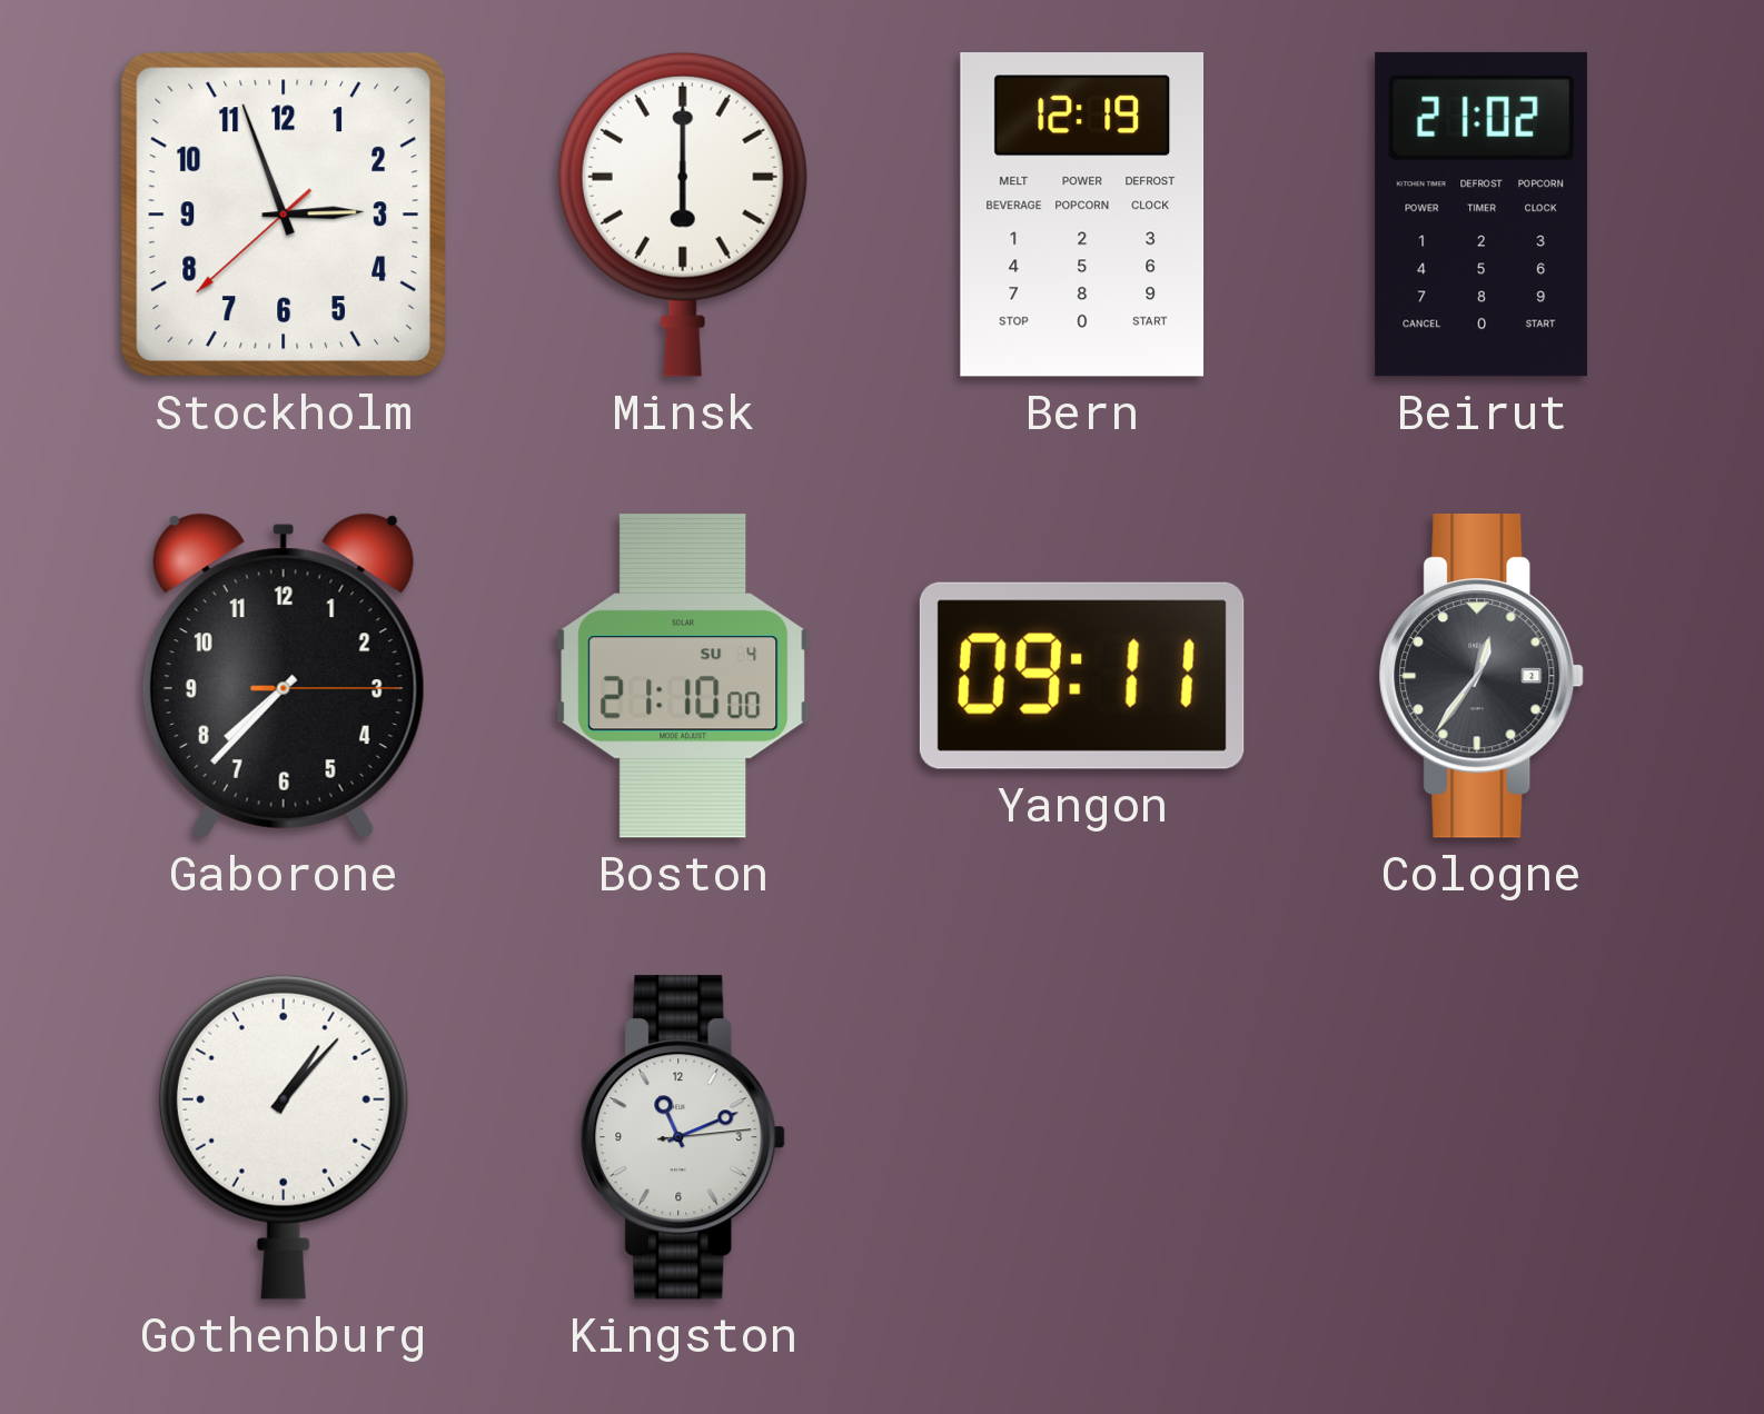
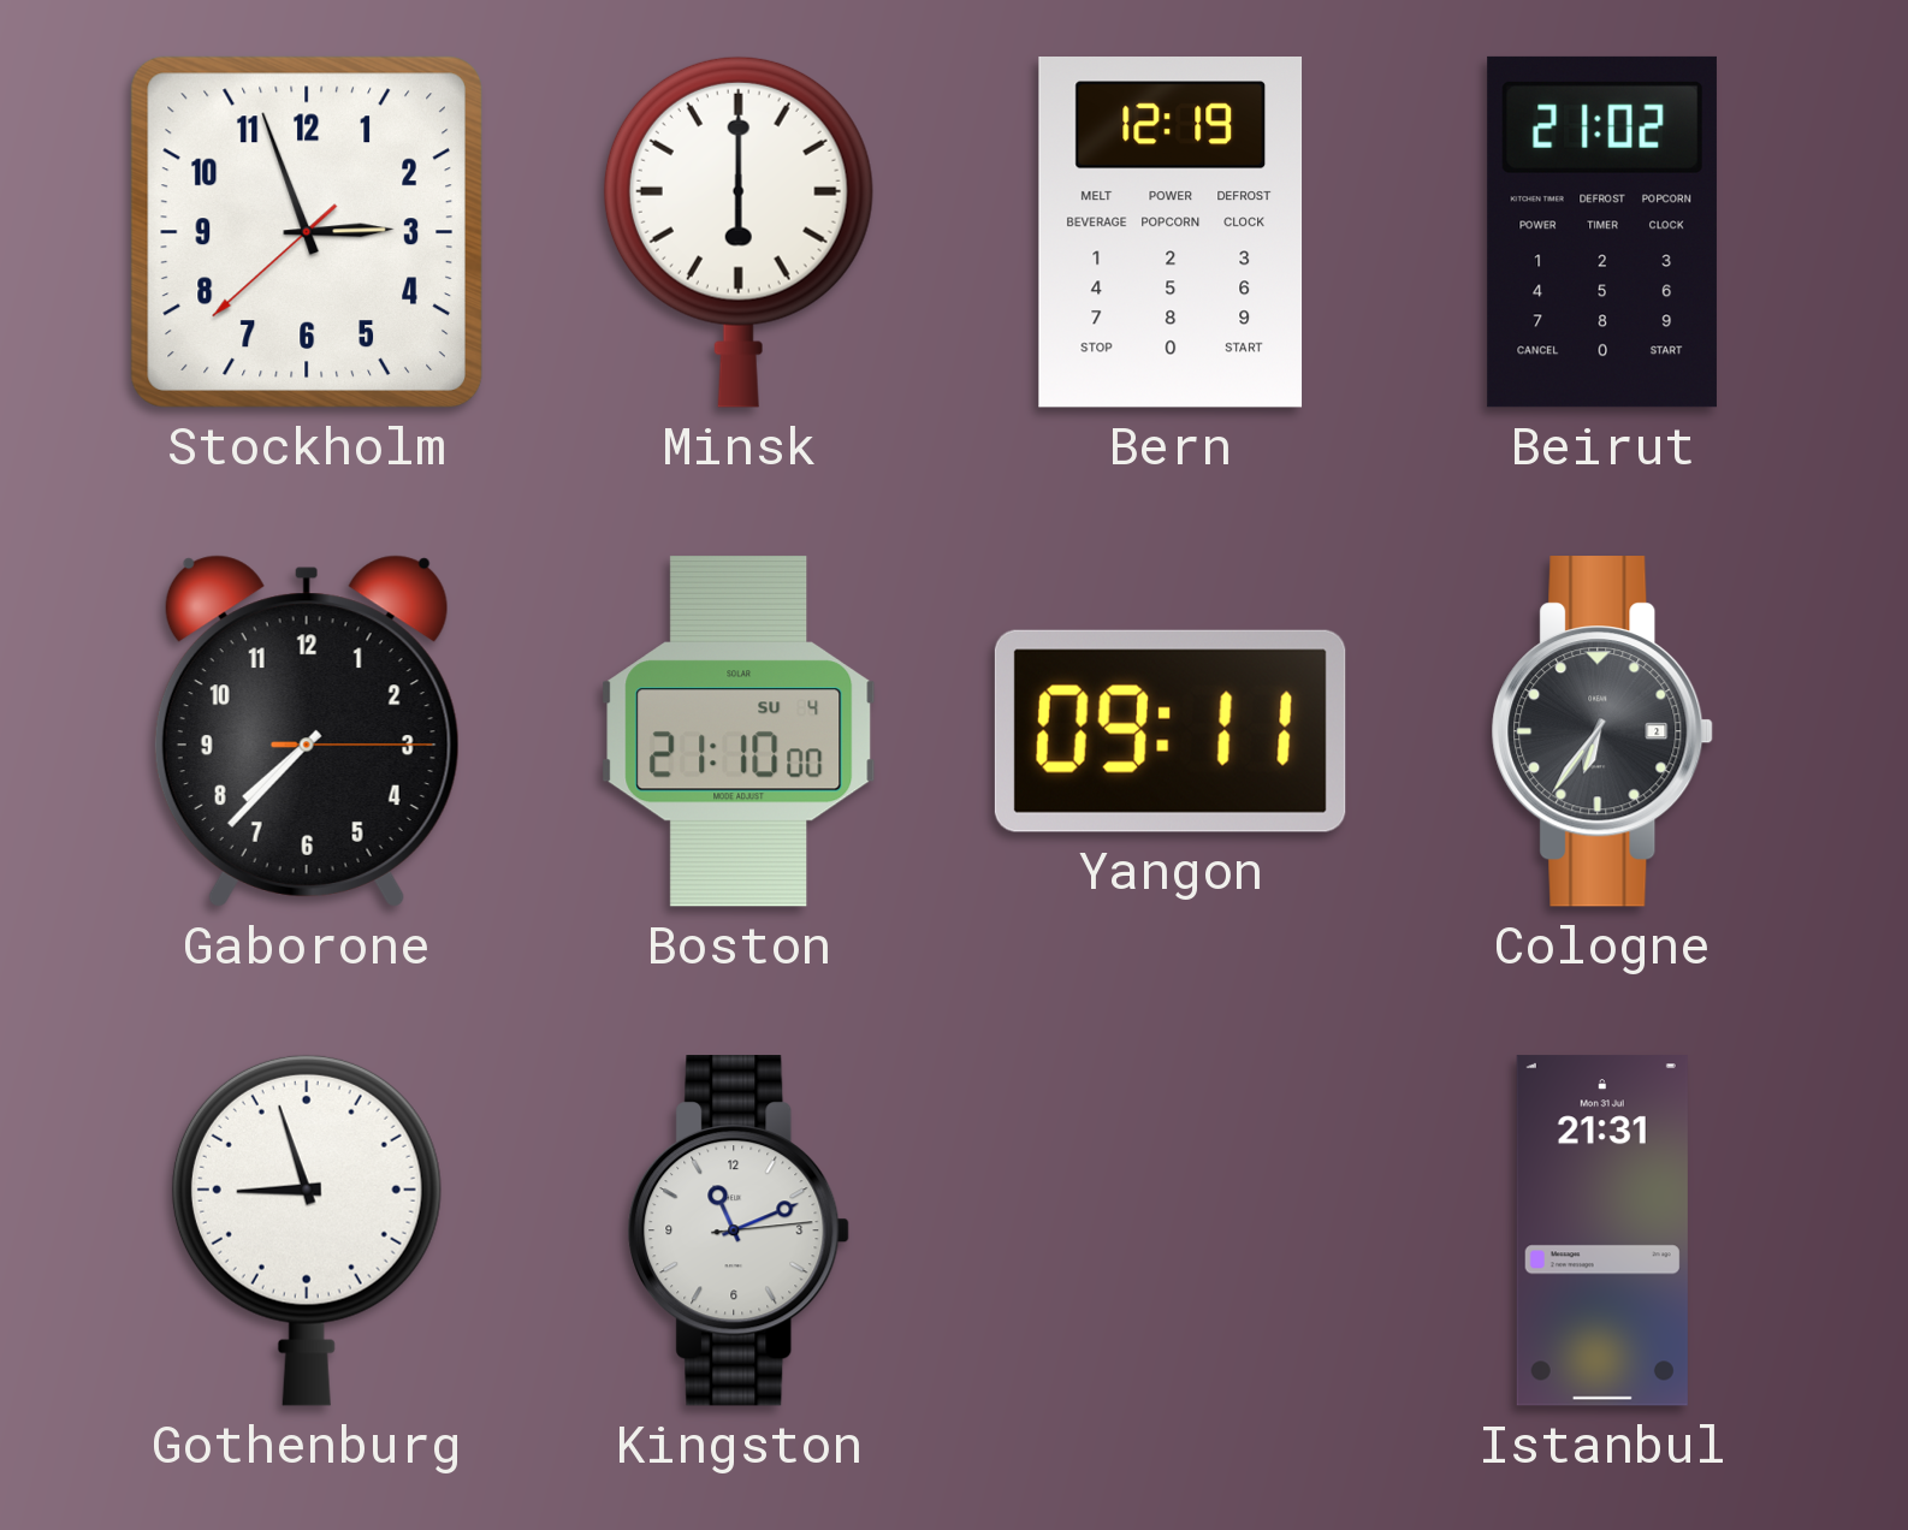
Cologne: 12:36 -> 6:36 (1602, 731)
Gothenburg: 1:07 -> 8:57 (307, 1230)
Istanbul: none -> 21:31 (1602, 1230)
